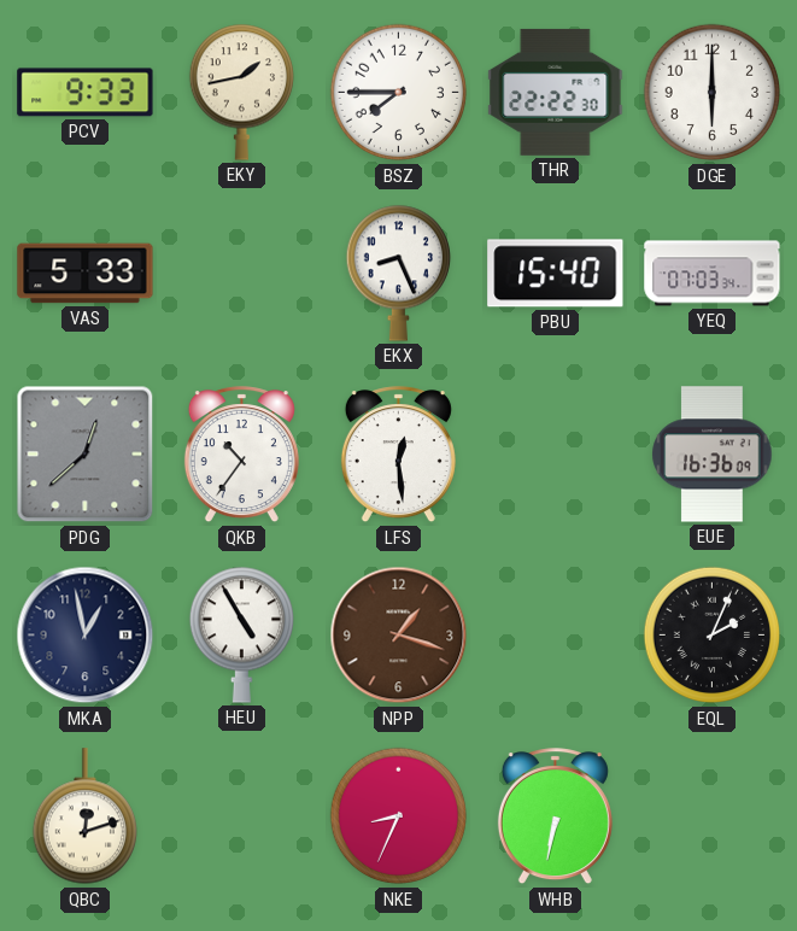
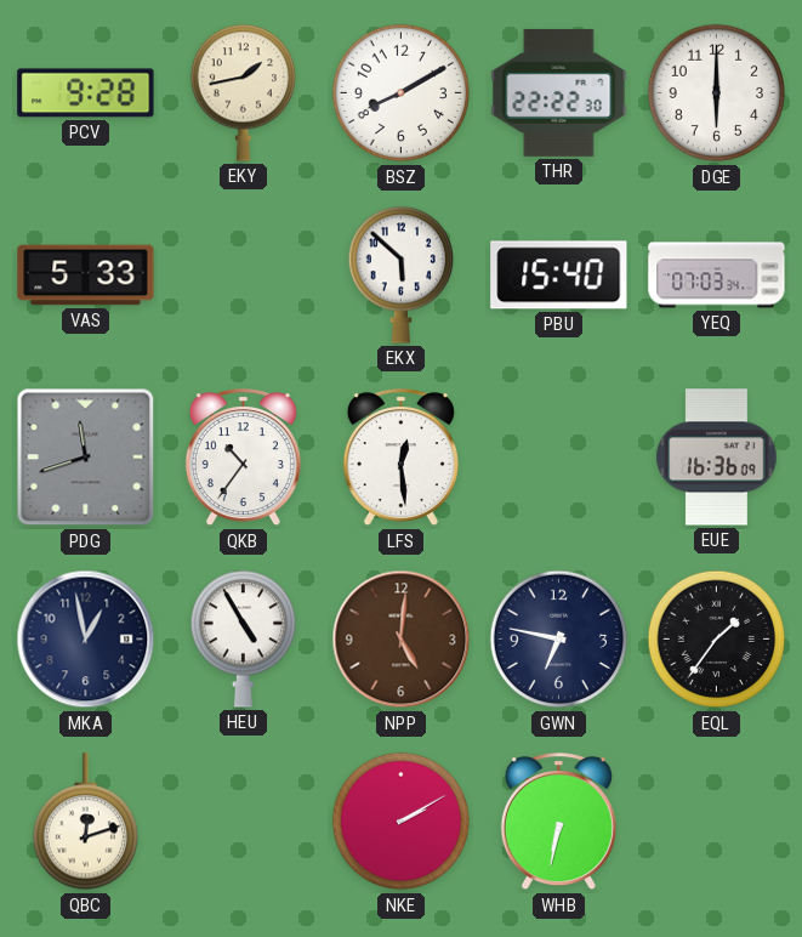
PCV: 9:33 -> 9:28 (86, 93)
BSZ: 7:45 -> 8:10 (402, 93)
EKX: 8:26 -> 5:52 (400, 274)
PDG: 12:38 -> 11:42 (86, 458)
NPP: 1:18 -> 5:01 (402, 640)
GWN: none -> 6:47 (559, 640)
EQL: 2:04 -> 1:36 (717, 640)
NKE: 8:34 -> 2:10 (402, 822)
